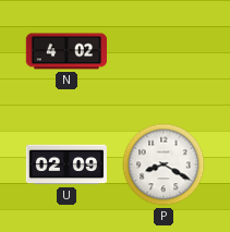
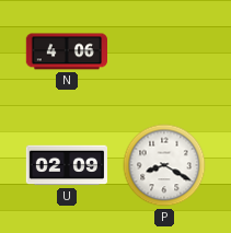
N: 4:02 -> 4:06 (66, 51)
